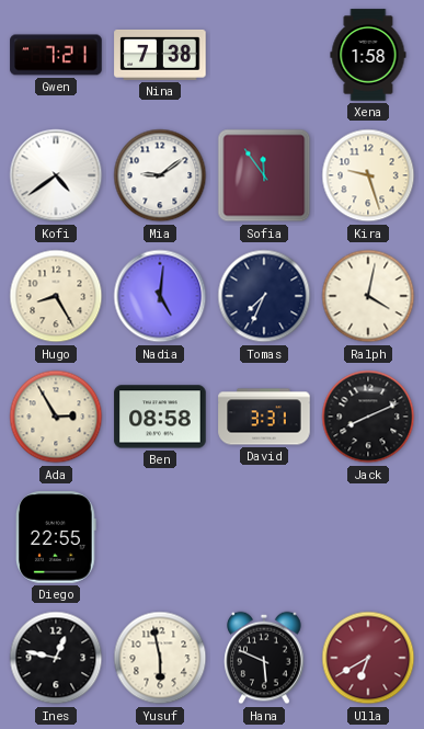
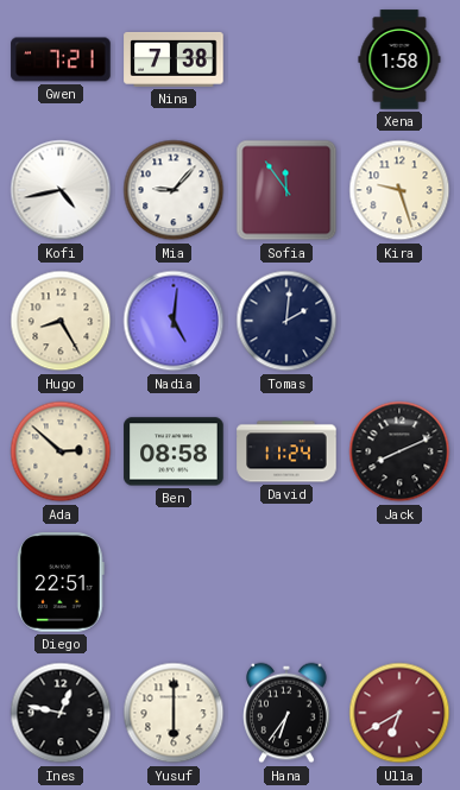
Kofi: 4:39 -> 4:43 (61, 190)
Mia: 9:09 -> 9:07 (174, 190)
Tomas: 7:34 -> 2:01 (286, 321)
Ralph: 4:02 -> none (368, 296)
Ada: 2:55 -> 2:52 (61, 451)
David: 3:31 -> 11:24 (286, 451)
Diego: 22:55 -> 22:51 (61, 582)
Yusuf: 5:58 -> 6:00 (174, 713)
Hana: 5:49 -> 6:36 (286, 713)
